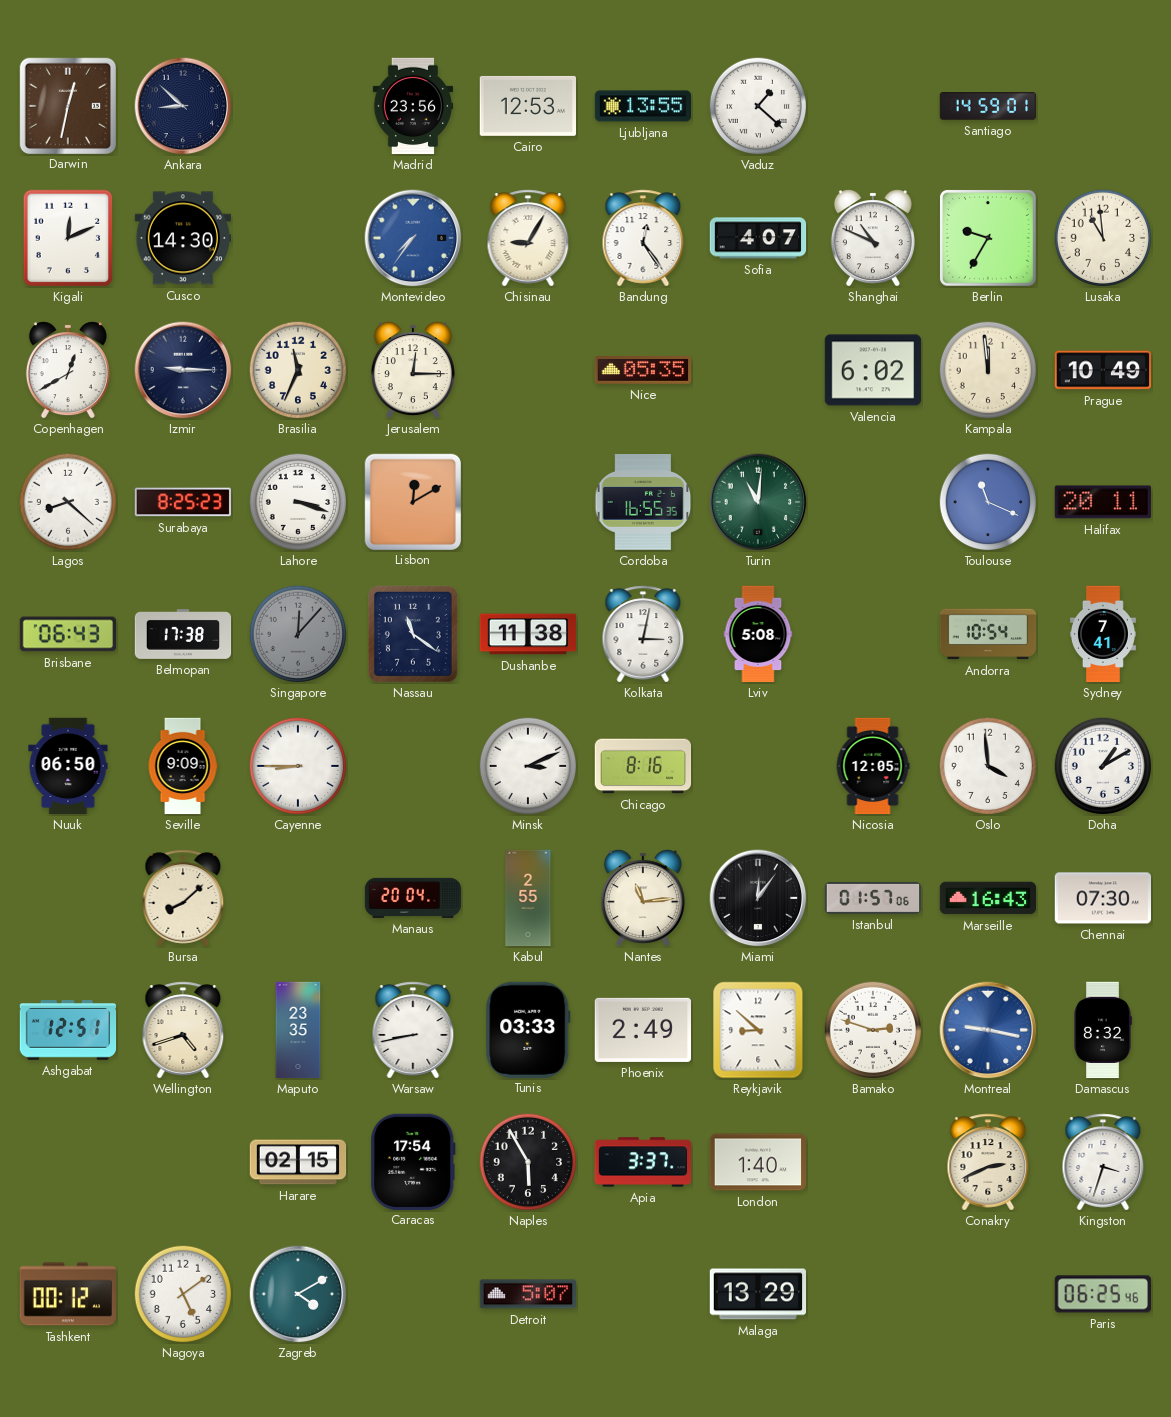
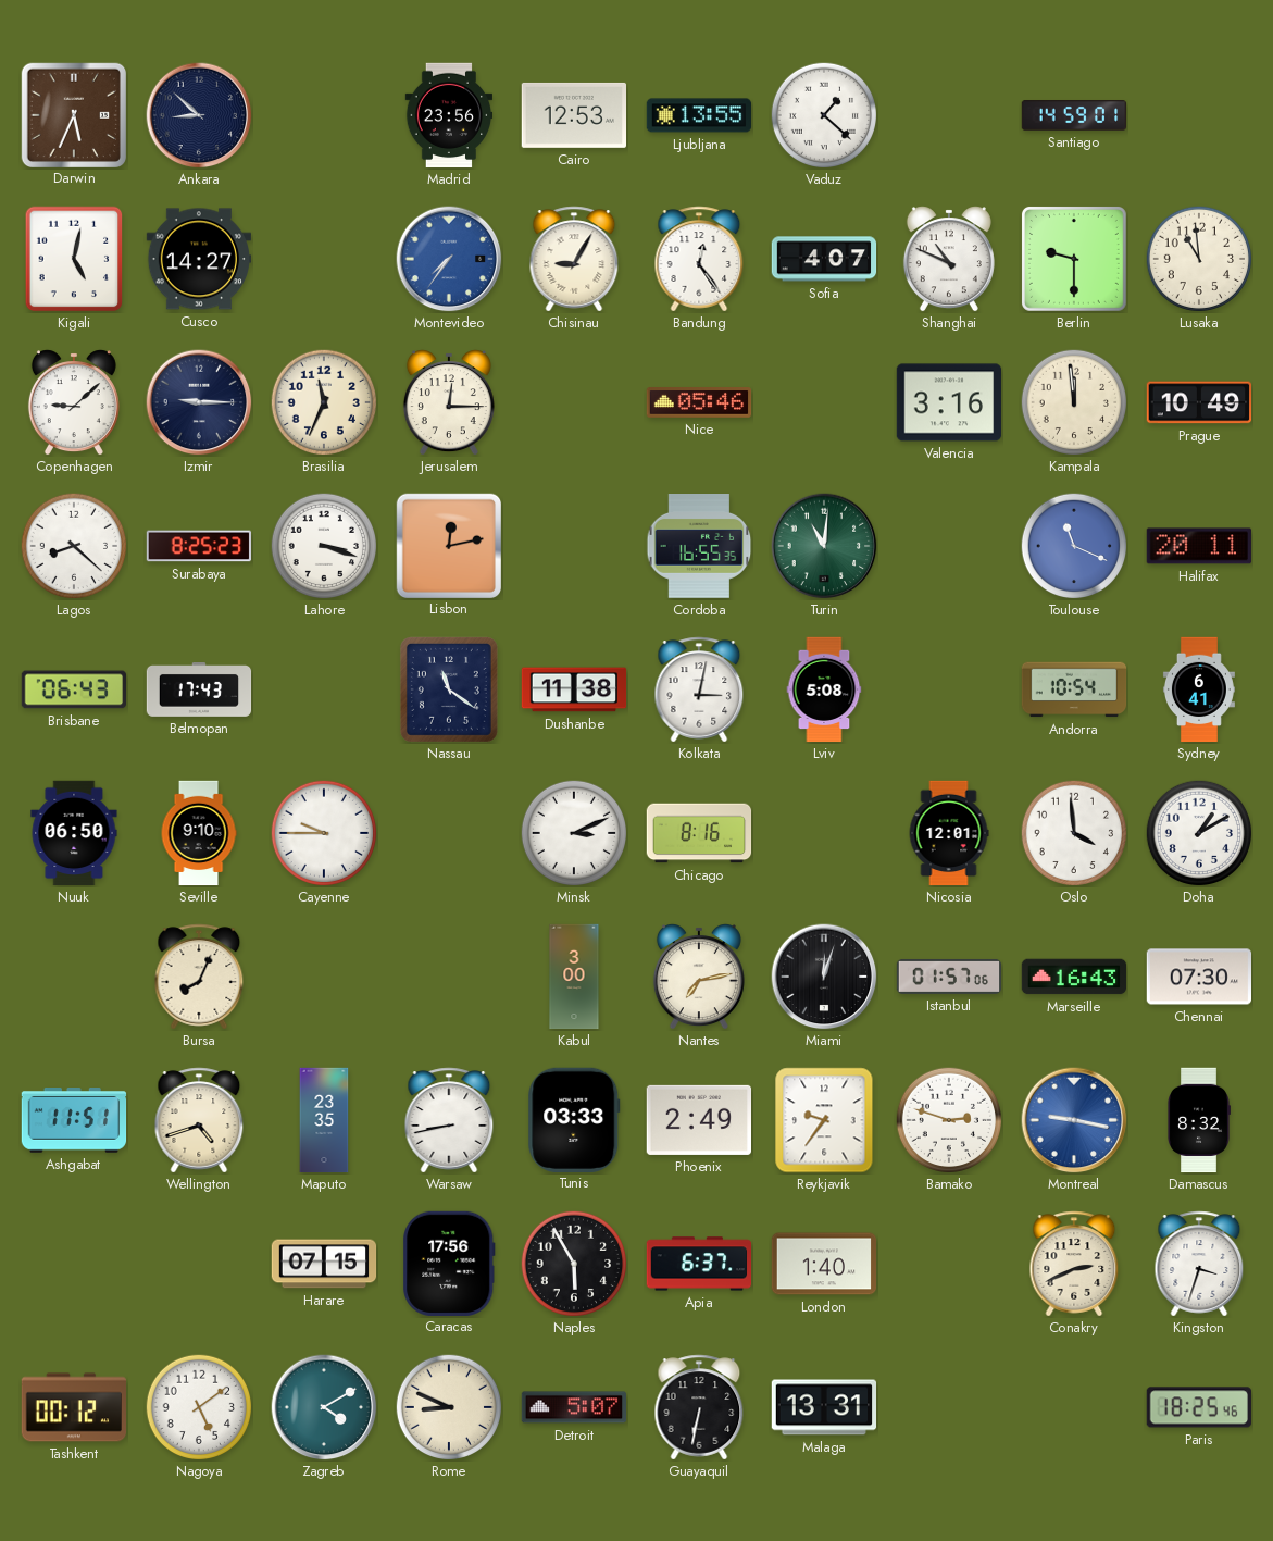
Darwin: 12:32 -> 5:34 (73, 114)
Kigali: 12:11 -> 5:02 (74, 259)
Cusco: 14:30 -> 14:27 (199, 259)
Berlin: 9:35 -> 9:30 (1074, 259)
Copenhagen: 12:40 -> 9:08 (74, 402)
Nice: 05:35 -> 05:46 (699, 402)
Valencia: 6:02 -> 3:16 (948, 402)
Lisbon: 12:10 -> 12:13 (448, 545)
Belmopan: 17:38 -> 17:43 (199, 691)
Singapore: 12:07 -> none (297, 633)
Sydney: 7:41 -> 6:41 (1199, 689)
Seville: 9:09 -> 9:10 (199, 833)
Cayenne: 8:45 -> 9:45 (323, 832)
Nicosia: 12:05 -> 12:01 (949, 833)
Bursa: 8:08 -> 8:04 (199, 977)
Manaus: 20:04 -> none (413, 898)
Kabul: 2:55 -> 3:00 (574, 977)
Nantes: 11:14 -> 7:13 (699, 977)
Miami: 12:06 -> 12:03 (824, 977)
Ashgabat: 12:51 -> 11:51 (74, 1121)
Reykjavik: 8:52 -> 9:36 (824, 1120)
Harare: 02:15 -> 07:15 (324, 1264)
Caracas: 17:54 -> 17:56 (449, 1263)
Apia: 3:37 -> 6:37 (699, 1264)
Rome: none -> 8:49 (448, 1406)
Guayaquil: none -> 6:32 (699, 1407)
Malaga: 13:29 -> 13:31 (823, 1407)
Paris: 06:25 -> 18:25 (1198, 1407)
